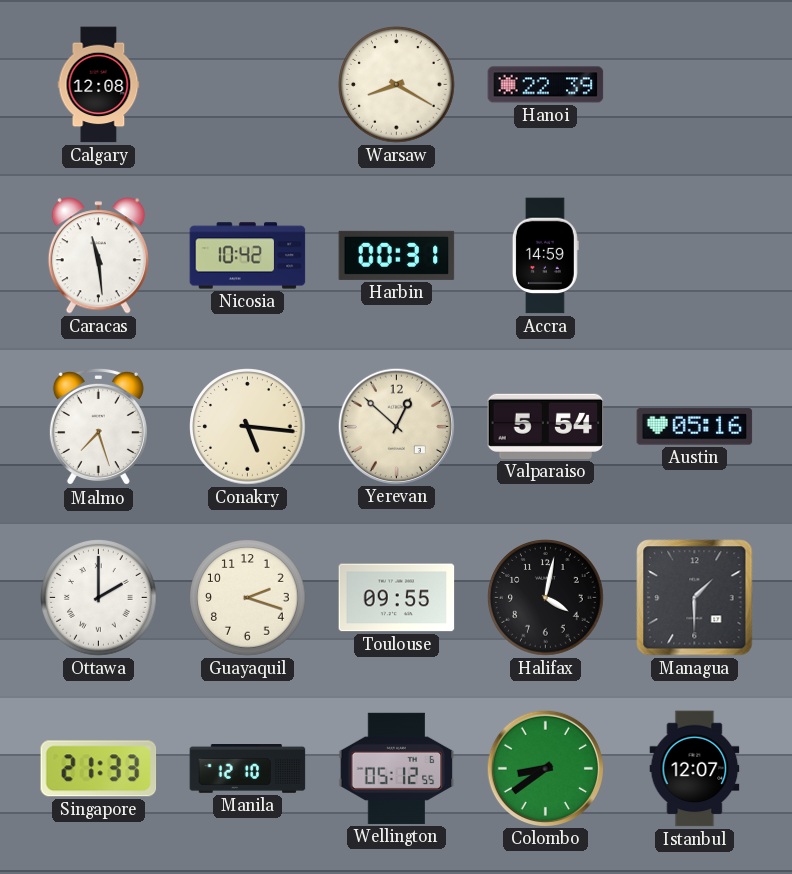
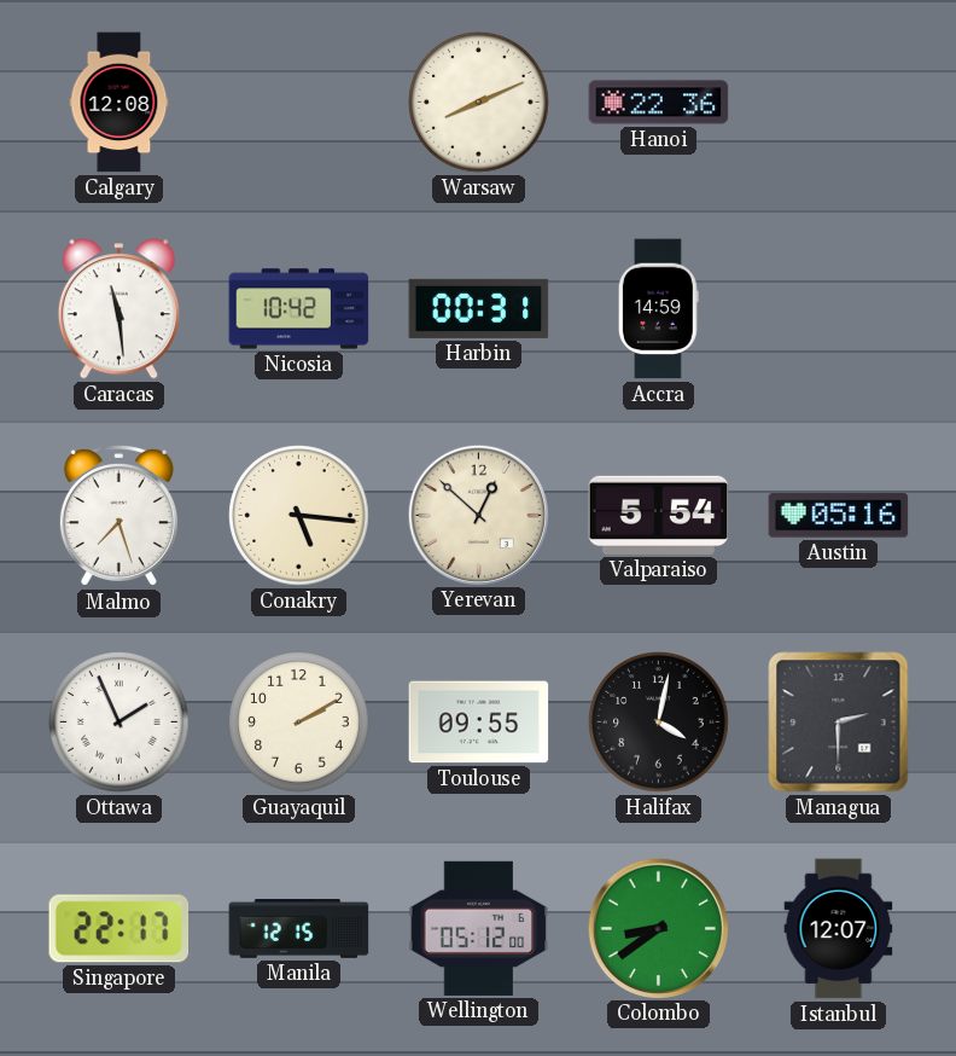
Warsaw: 8:20 -> 8:11 (479, 103)
Hanoi: 22:39 -> 22:36 (659, 103)
Ottawa: 2:00 -> 1:56 (119, 723)
Guayaquil: 2:18 -> 2:10 (299, 723)
Managua: 1:30 -> 2:30 (839, 723)
Singapore: 21:33 -> 22:17 (119, 929)
Manila: 12:10 -> 12:15 (299, 929)
Wellington: 05:12:55 -> 05:12:00 (479, 928)
